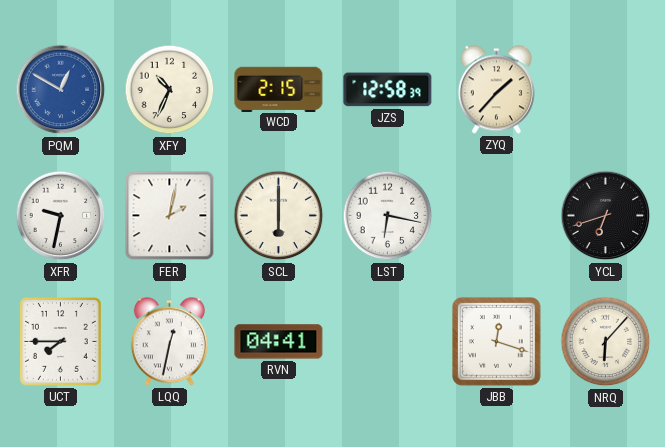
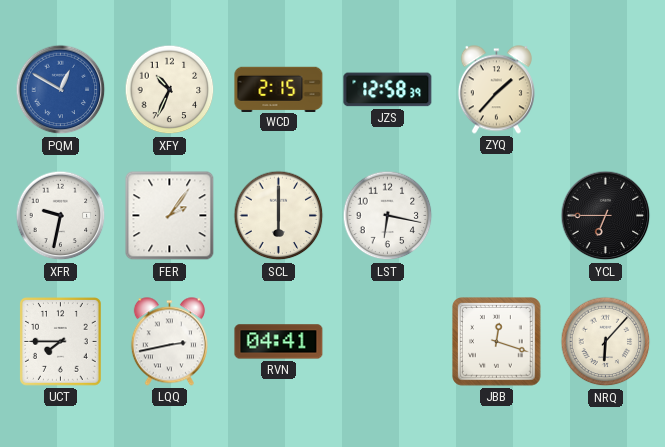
FER: 2:02 -> 2:06 (170, 216)
YCL: 6:42 -> 6:45 (606, 216)
LQQ: 12:32 -> 2:43 (169, 342)
